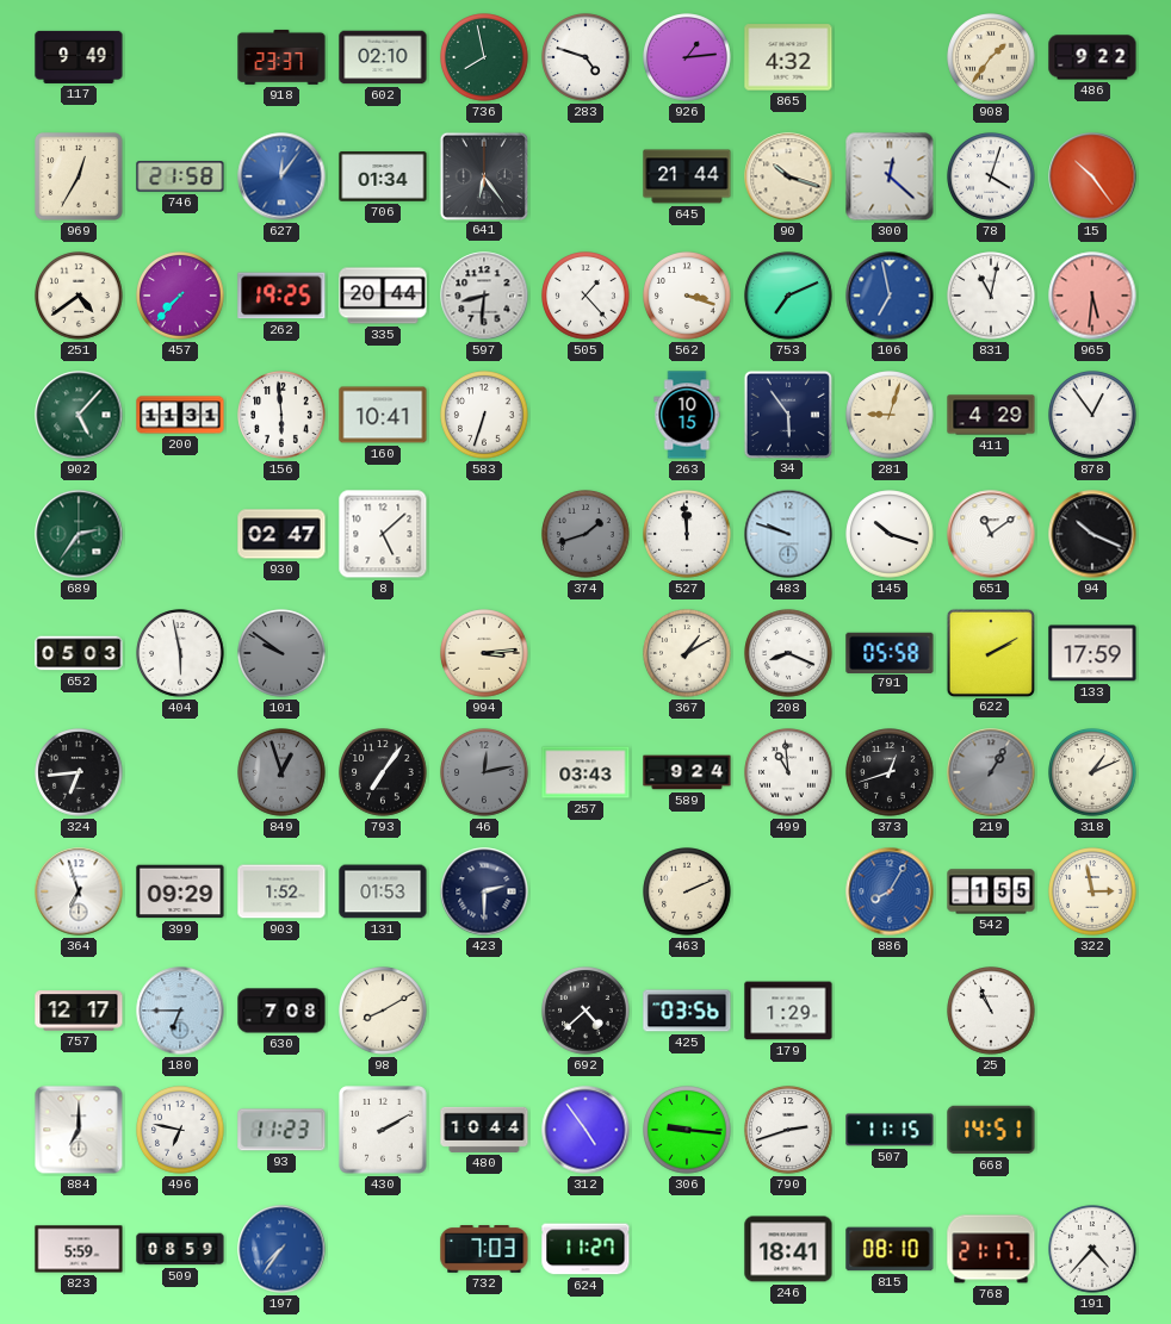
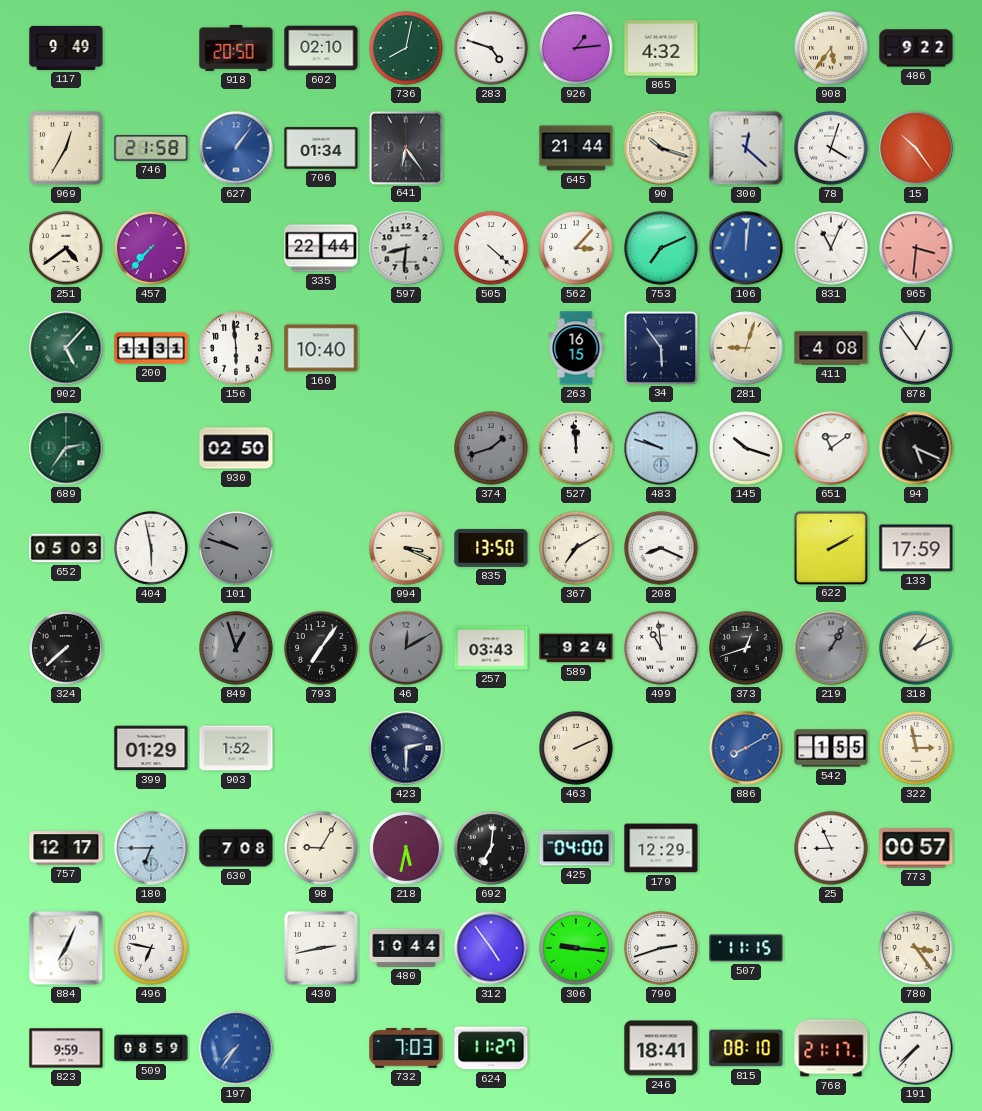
918: 23:37 -> 20:50 (236, 48)
736: 7:58 -> 8:02 (406, 48)
908: 1:36 -> 5:36 (831, 48)
627: 12:06 -> 1:06 (236, 148)
262: 19:25 -> none (281, 296)
335: 20:44 -> 22:44 (321, 248)
505: 1:23 -> 4:22 (491, 248)
562: 3:18 -> 3:07 (576, 248)
106: 6:58 -> 12:01 (746, 248)
831: 11:02 -> 11:04 (831, 248)
965: 5:31 -> 3:31 (916, 248)
160: 10:41 -> 10:40 (321, 348)
583: 6:33 -> none (484, 415)
263: 10:15 -> 16:15 (576, 348)
411: 4:29 -> 4:08 (831, 348)
930: 02:47 -> 02:50 (236, 448)
8: 5:08 -> none (383, 534)
94: 10:19 -> 5:19 (916, 448)
101: 9:51 -> 9:48 (236, 548)
994: 3:14 -> 3:19 (406, 548)
835: none -> 13:50 (491, 548)
367: 1:10 -> 7:10 (576, 548)
791: 05:58 -> none (890, 652)
324: 6:44 -> 7:38 (66, 648)
46: 12:13 -> 12:10 (406, 648)
364: 6:57 -> none (79, 891)
399: 09:29 -> 01:29 (151, 748)
131: 01:53 -> none (383, 891)
886: 8:05 -> 8:10 (746, 748)
98: 8:10 -> 9:05 (321, 848)
218: none -> 5:32 (406, 848)
692: 4:38 -> 7:01 (491, 848)
425: 03:56 -> 04:00 (576, 848)
179: 1:29 -> 12:29 (661, 848)
25: 10:56 -> 8:56 (831, 848)
773: none -> 00:57 (916, 848)
884: 7:00 -> 7:04 (66, 948)
93: 11:23 -> none (281, 1130)
430: 2:10 -> 2:43 (321, 948)
668: 14:51 -> none (991, 1130)
780: none -> 3:24 (916, 948)
823: 5:59 -> 9:59 (66, 1048)
191: 4:37 -> 7:37 (916, 1048)
